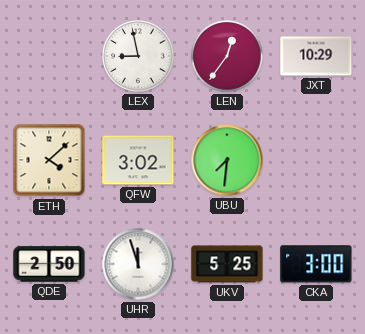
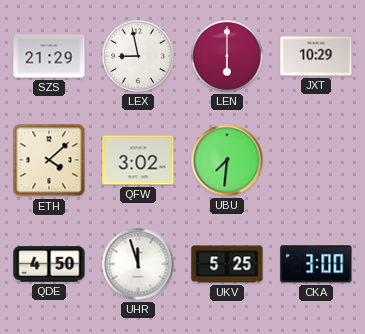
SZS: none -> 21:29 (49, 56)
LEN: 12:36 -> 6:00 (227, 56)
QDE: 2:50 -> 4:50 (49, 264)
